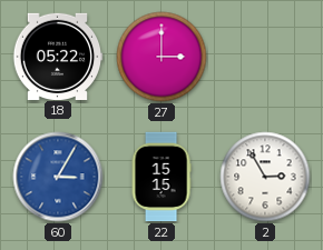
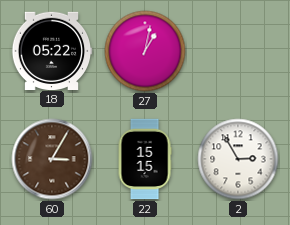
27: 3:00 -> 1:02 (145, 51)
60 dial: blue -> brown (52, 159)
